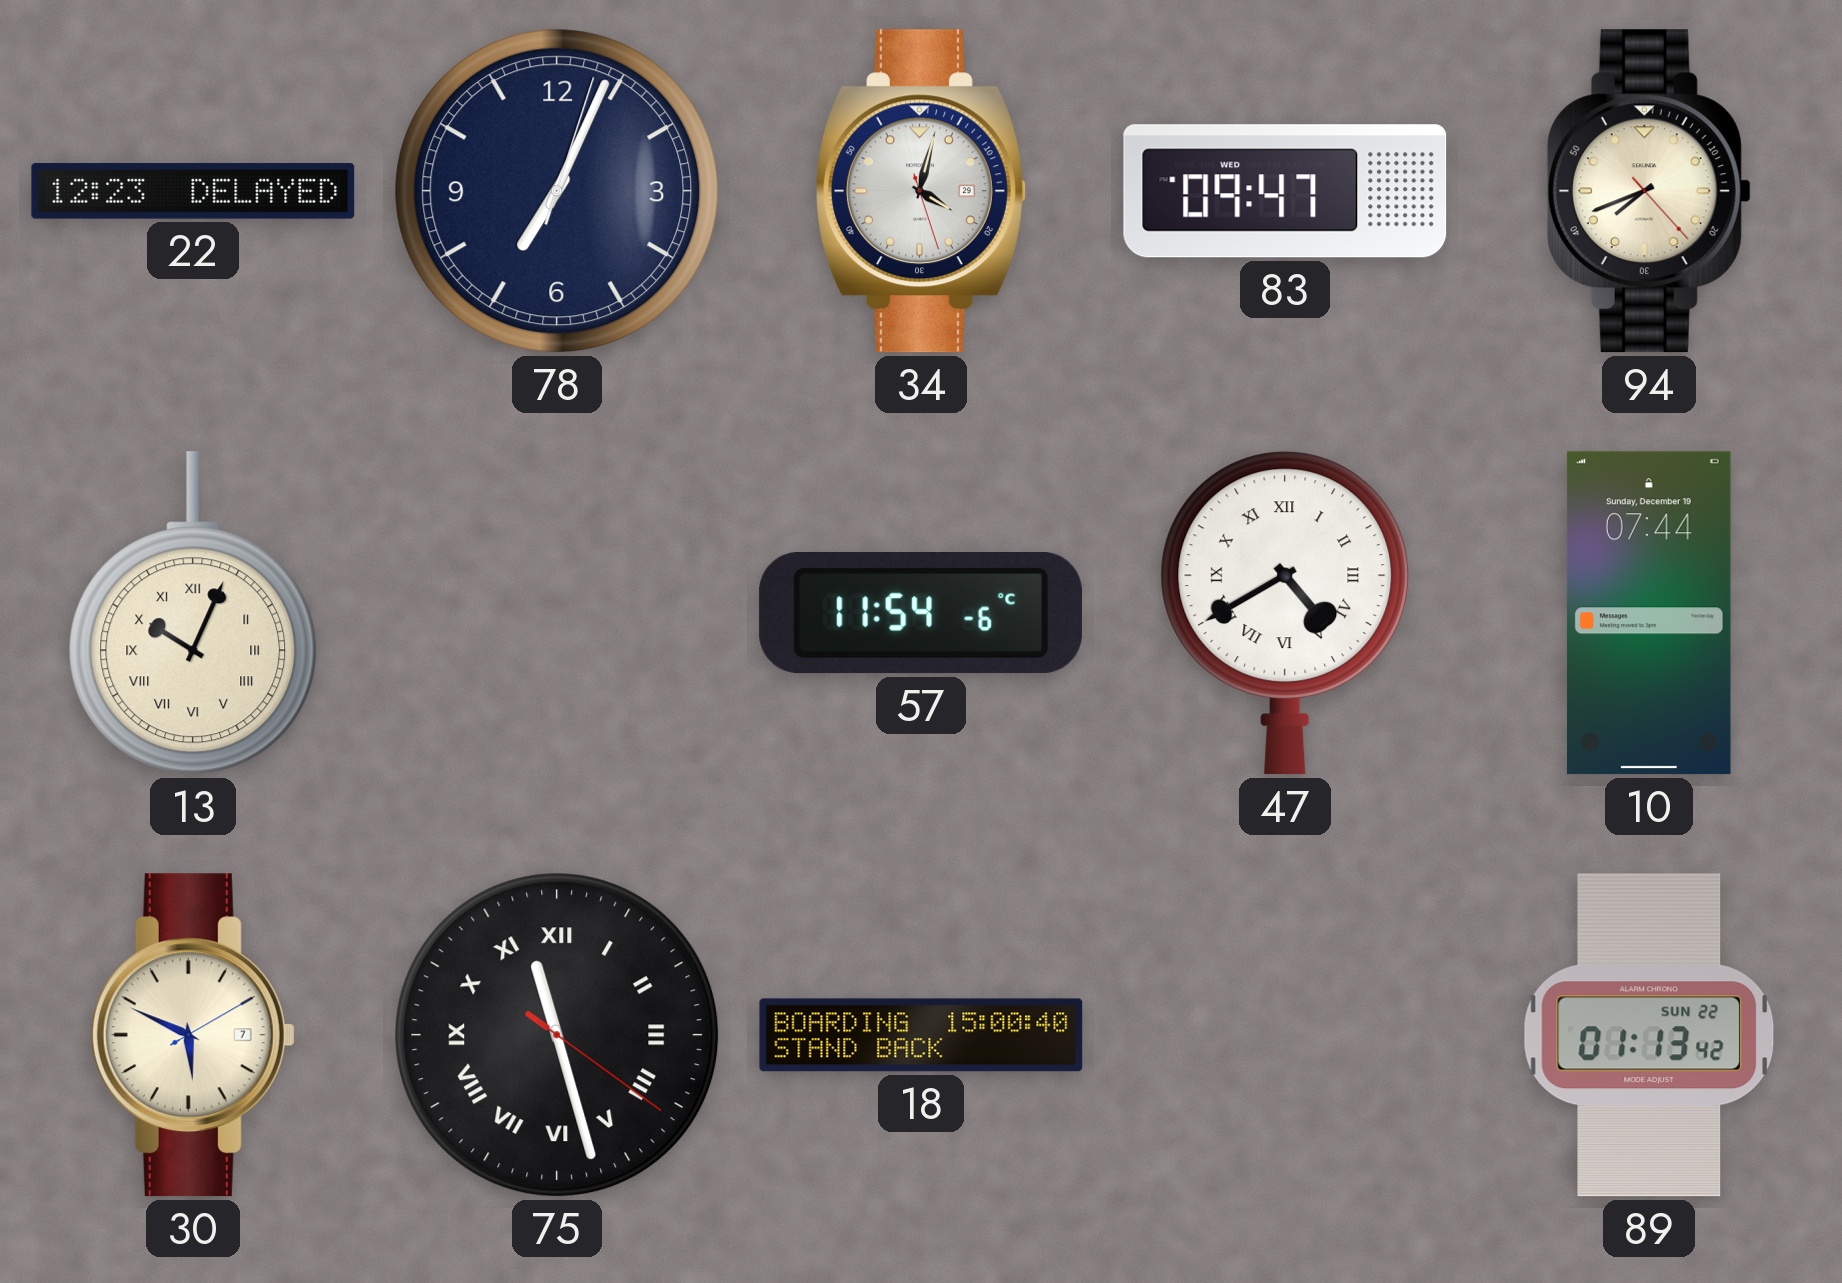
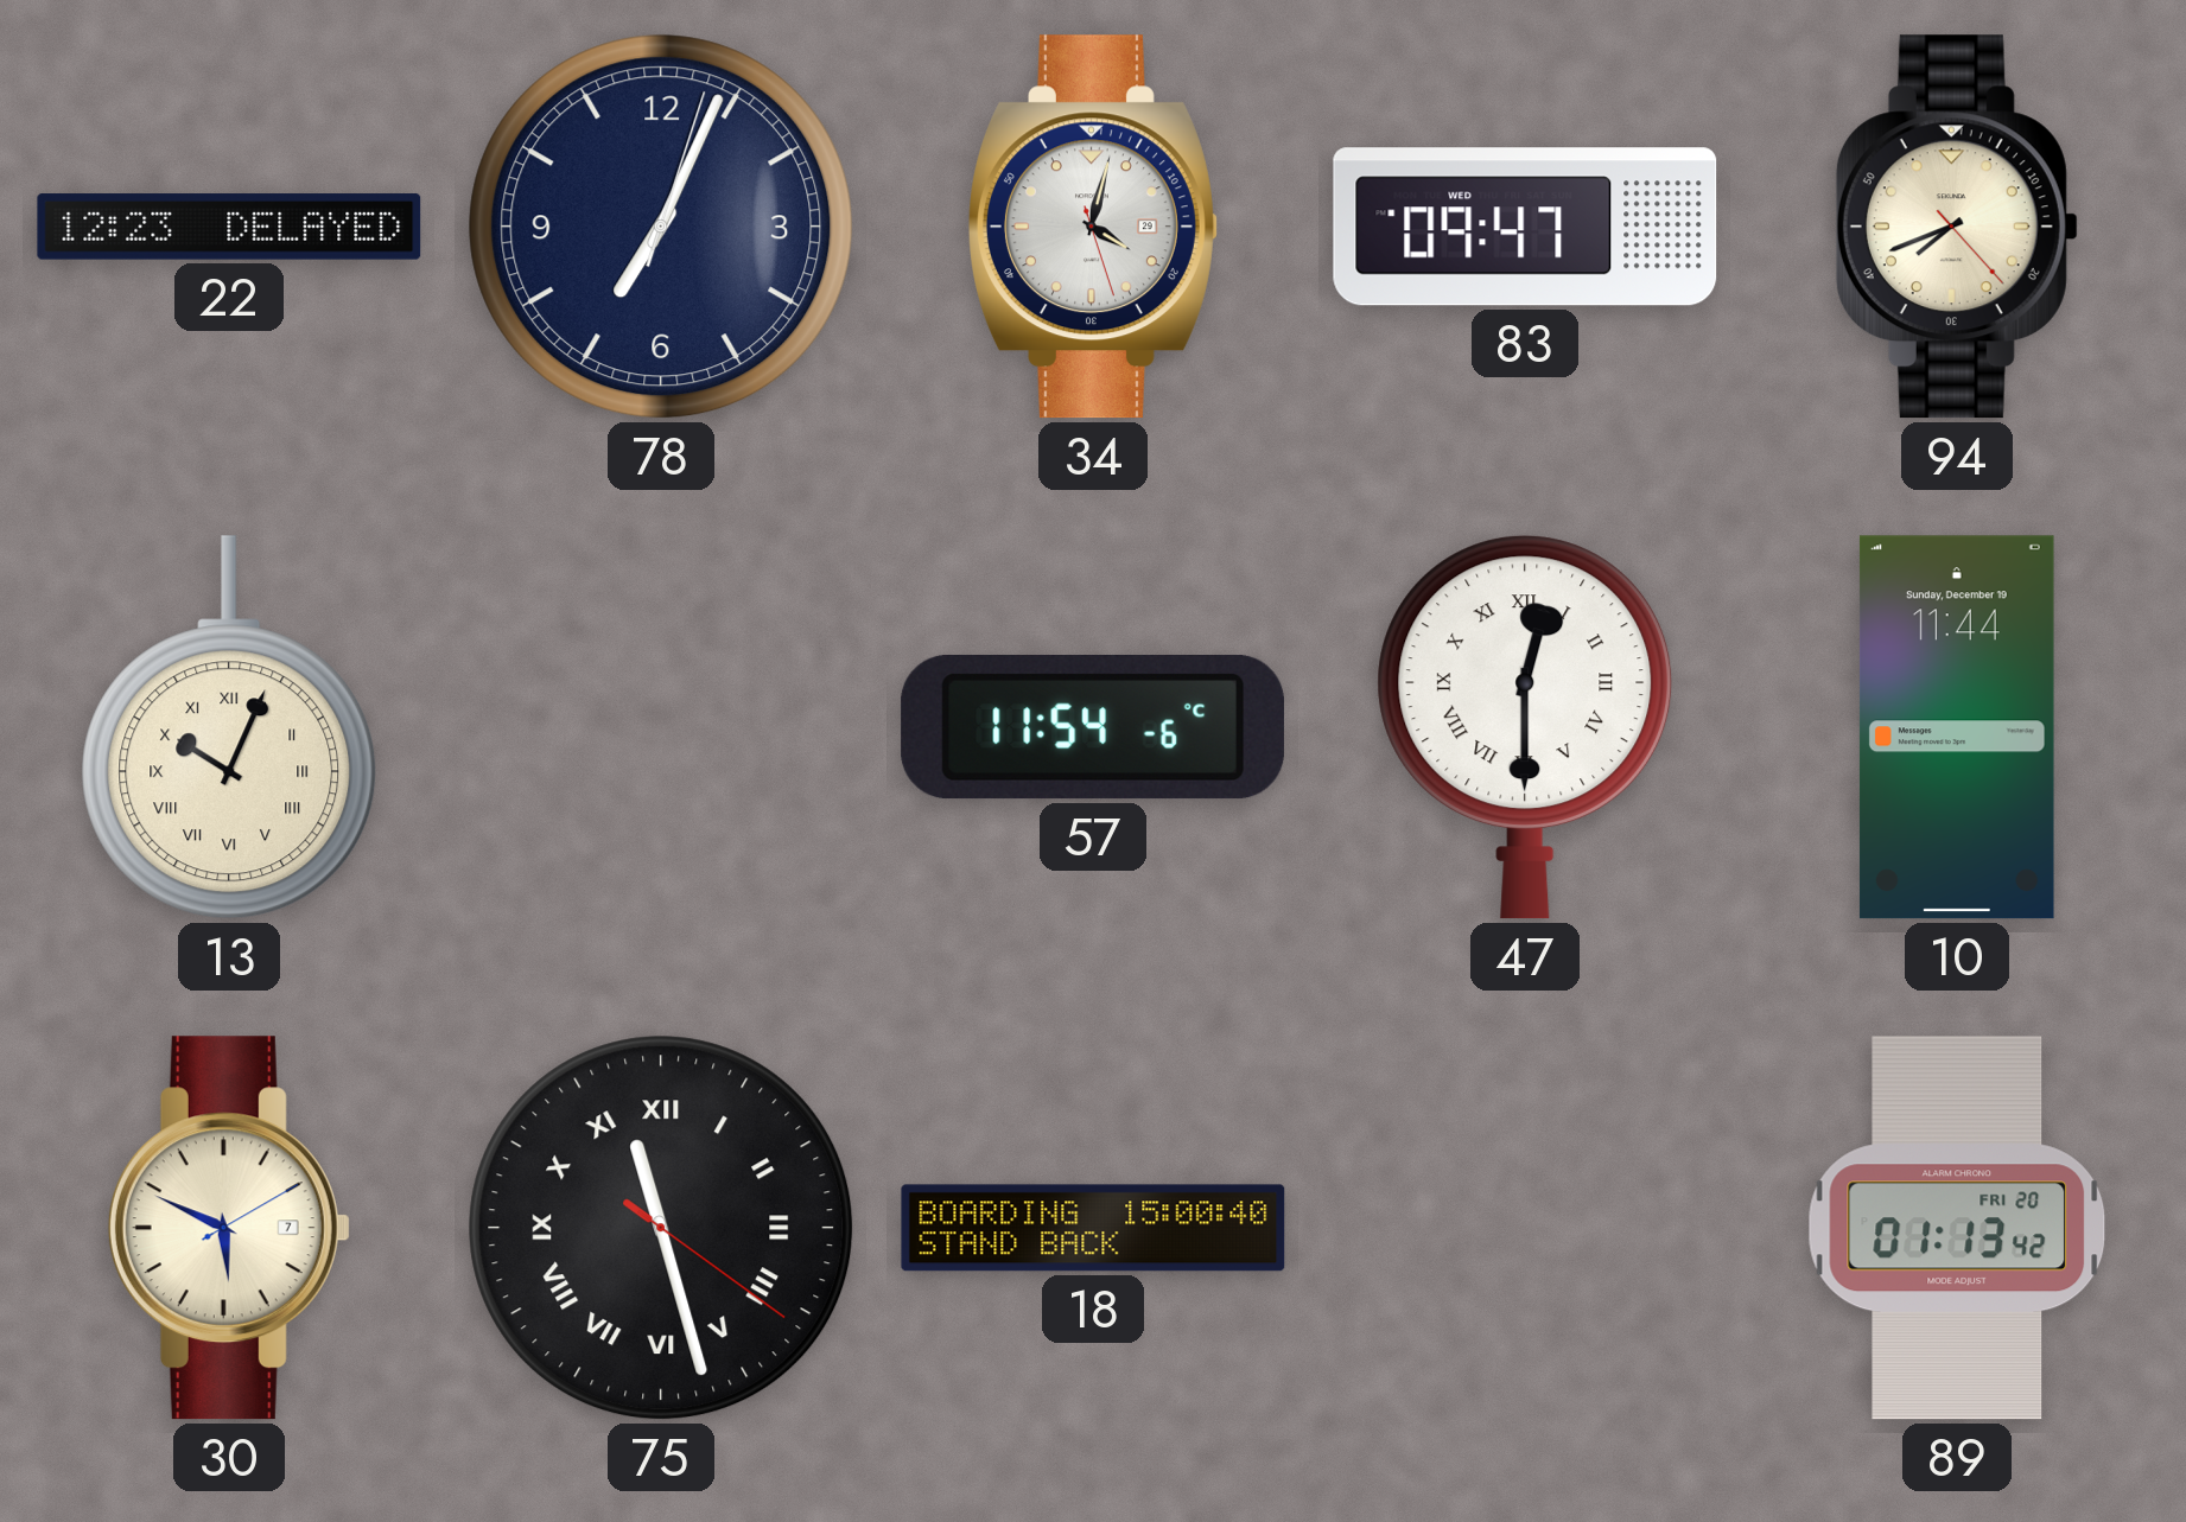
47: 4:40 -> 12:30 (1525, 727)
10: 07:44 -> 11:44 (1957, 727)
89 date: SUN 22 -> FRI 20 (1957, 1228)
